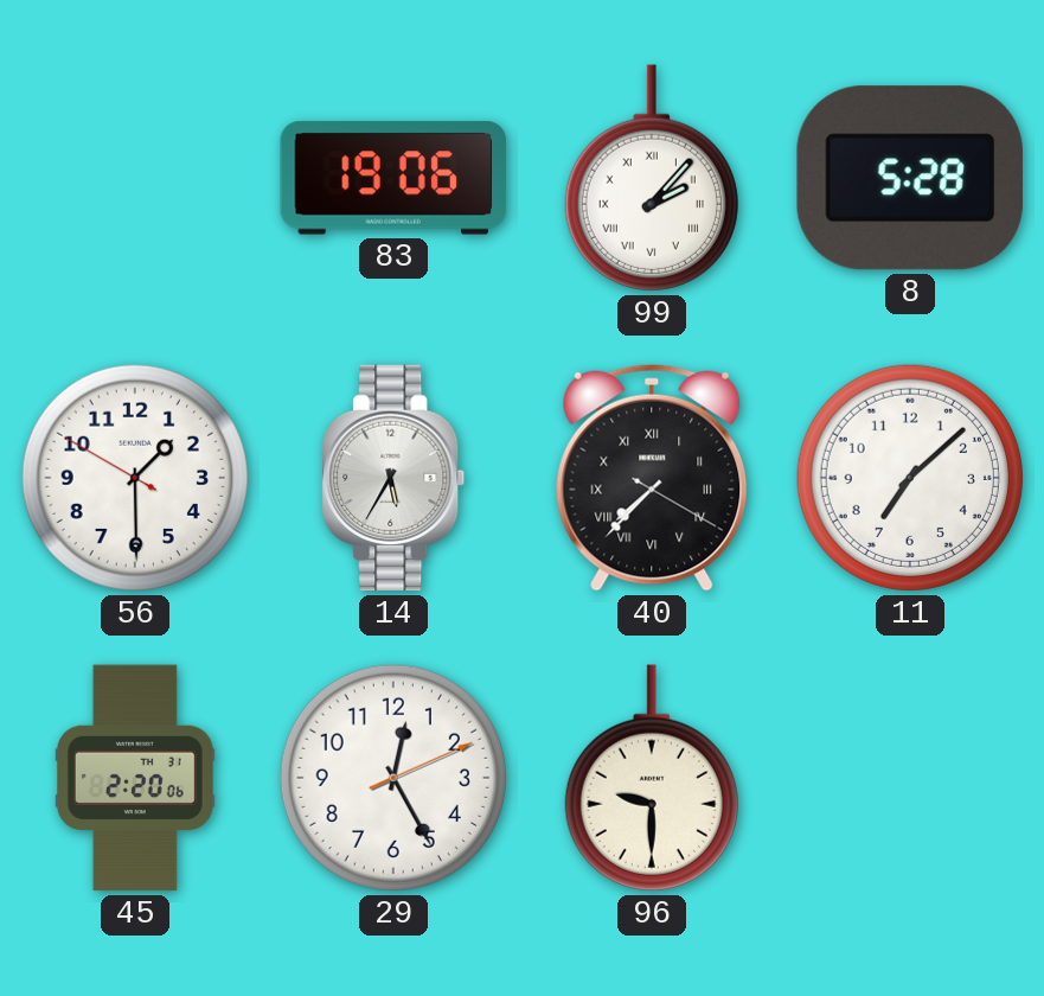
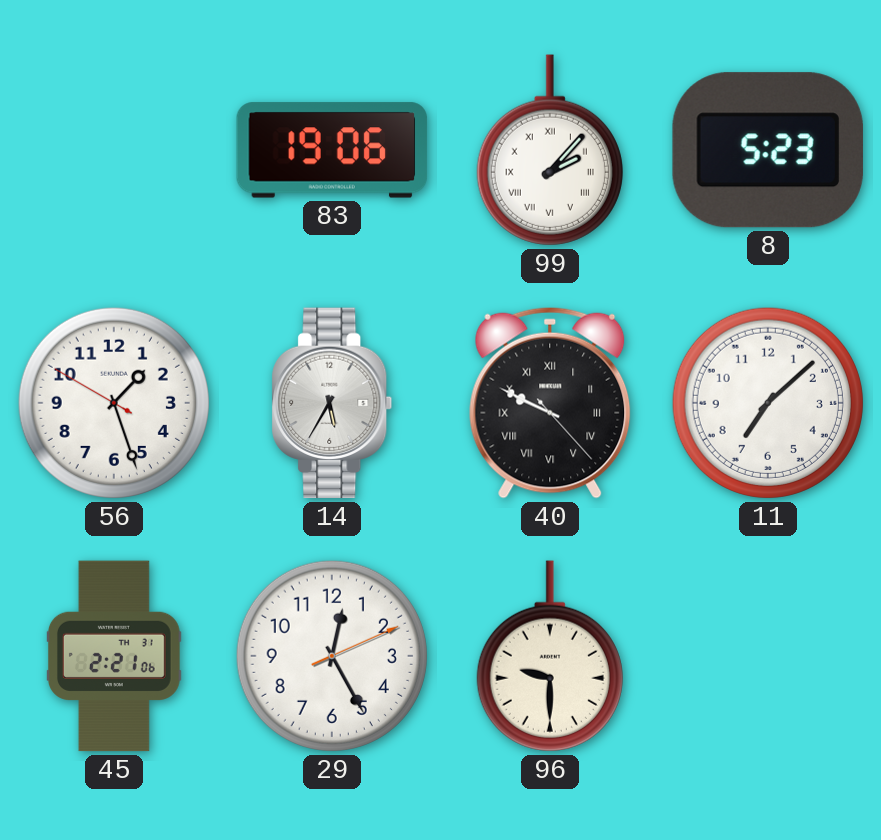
8: 5:28 -> 5:23 (768, 150)
56: 1:29 -> 1:26 (114, 403)
40: 7:37 -> 9:49 (550, 403)
45: 2:20 -> 2:21 (114, 656)
